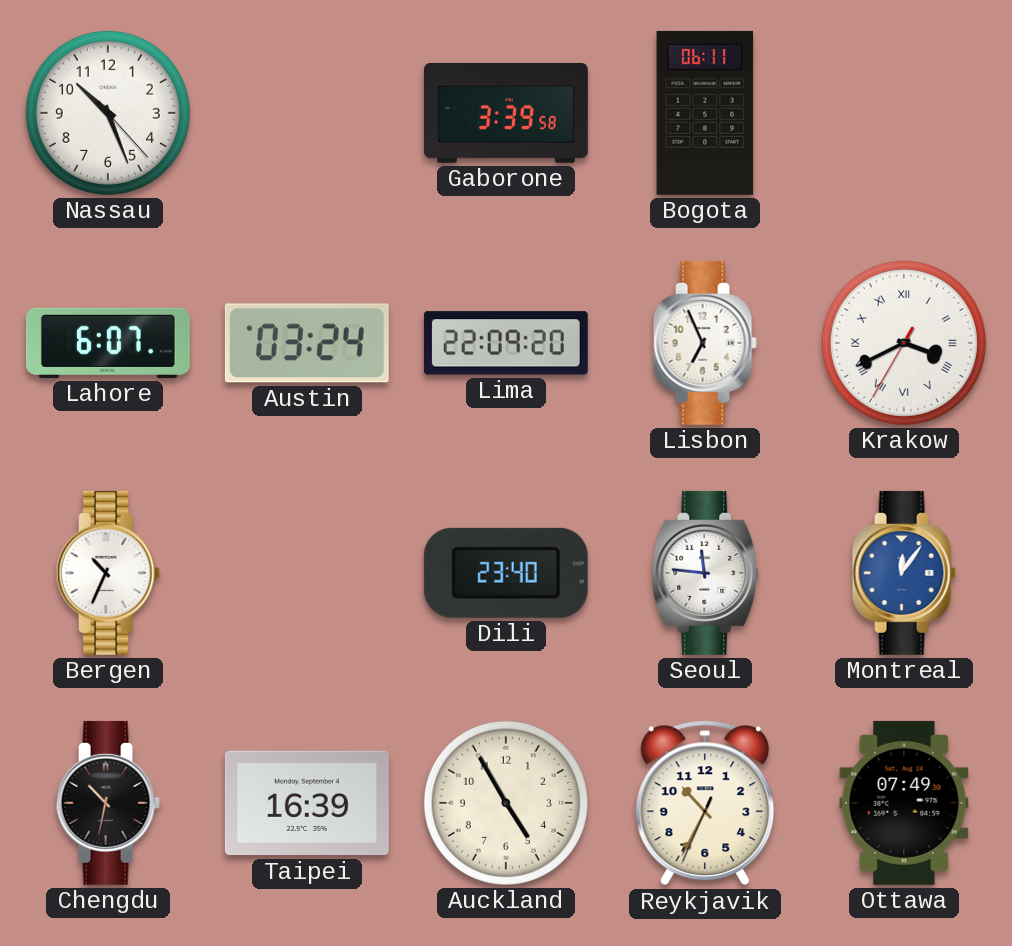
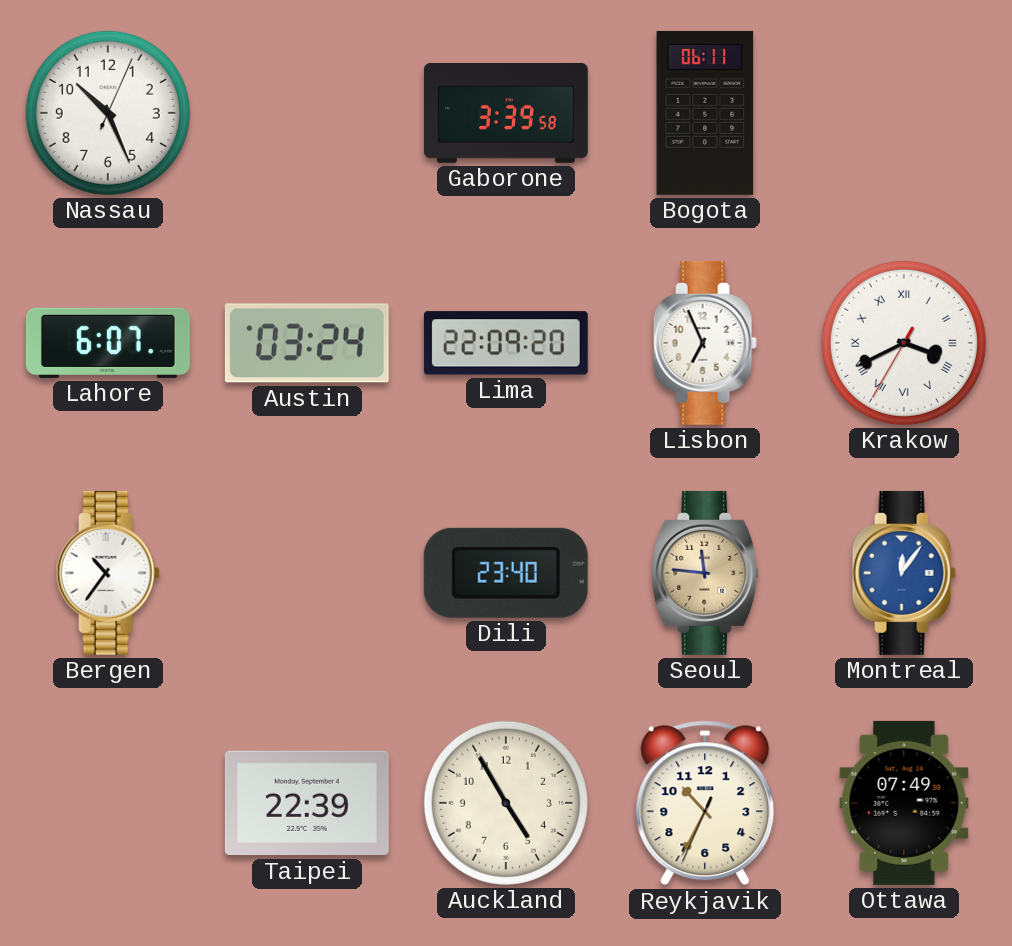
Nassau: 10:26:23 -> 10:26:04 (108, 113)
Bergen: 10:34 -> 10:36 (108, 573)
Seoul dial: white -> champagne (705, 573)
Chengdu: 10:32 -> none (108, 803)
Taipei: 16:39 -> 22:39 (307, 803)
